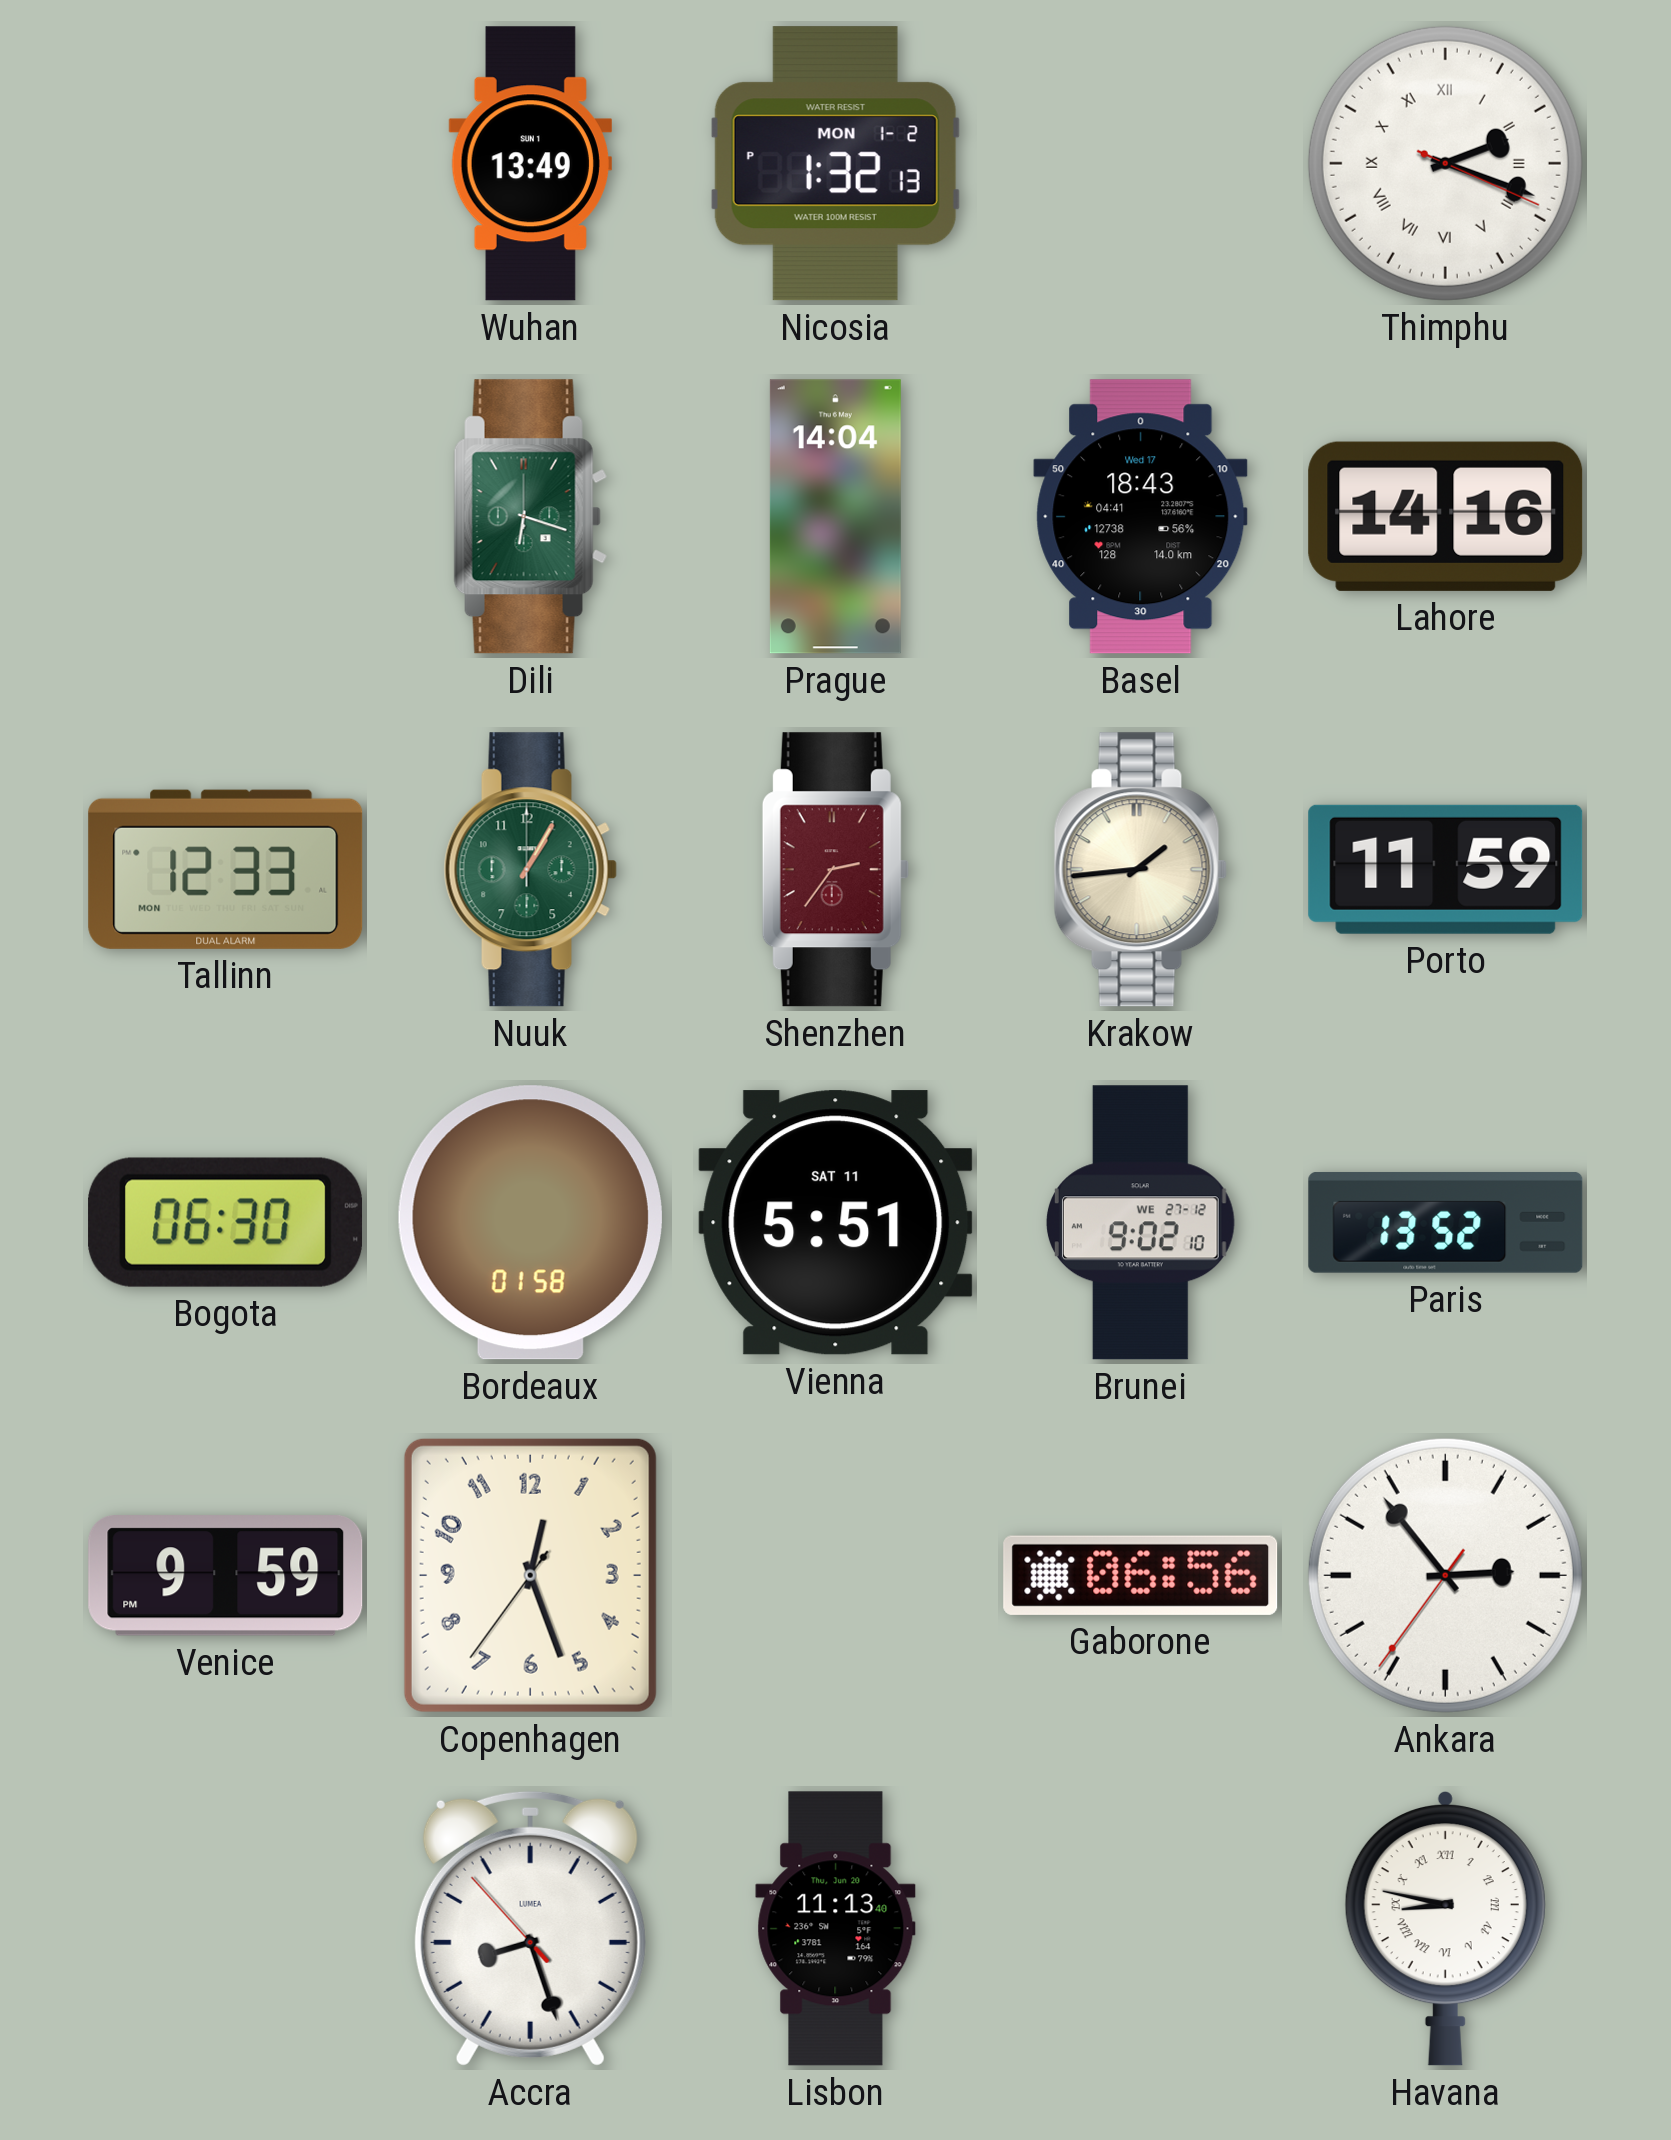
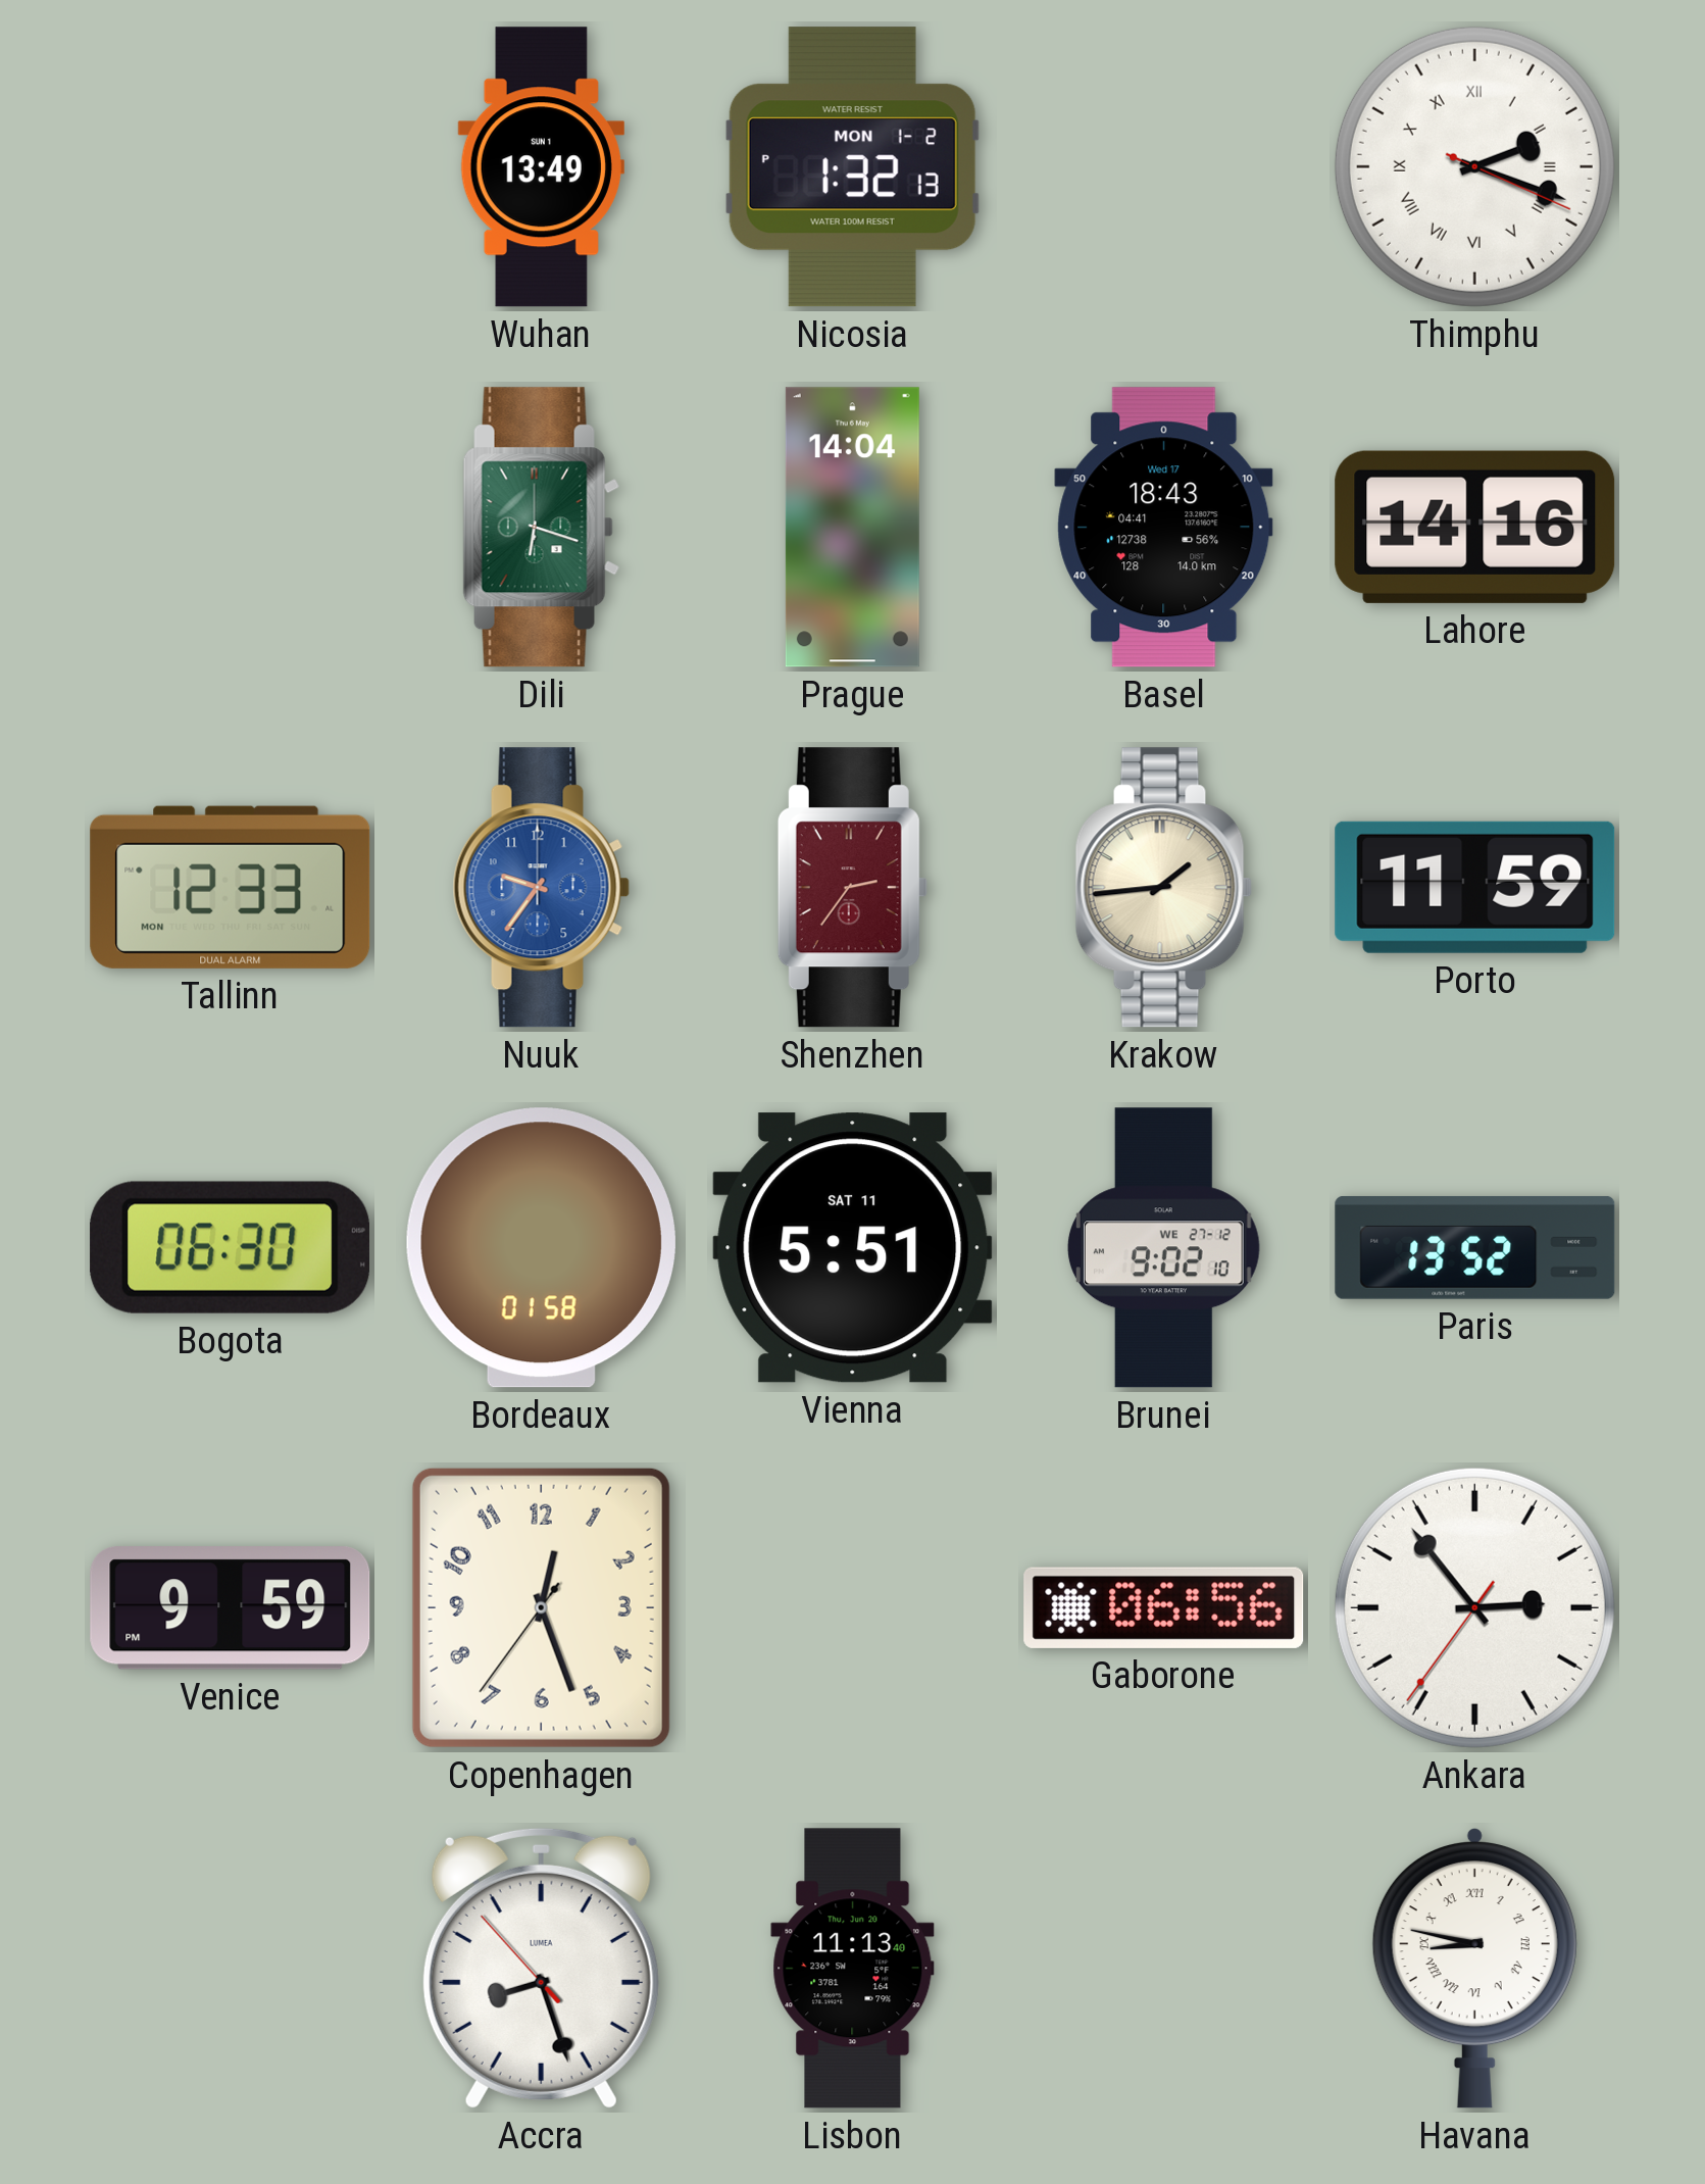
Nuuk: 1:05 -> 9:36 (541, 888)
Nuuk dial: green -> blue (541, 888)
